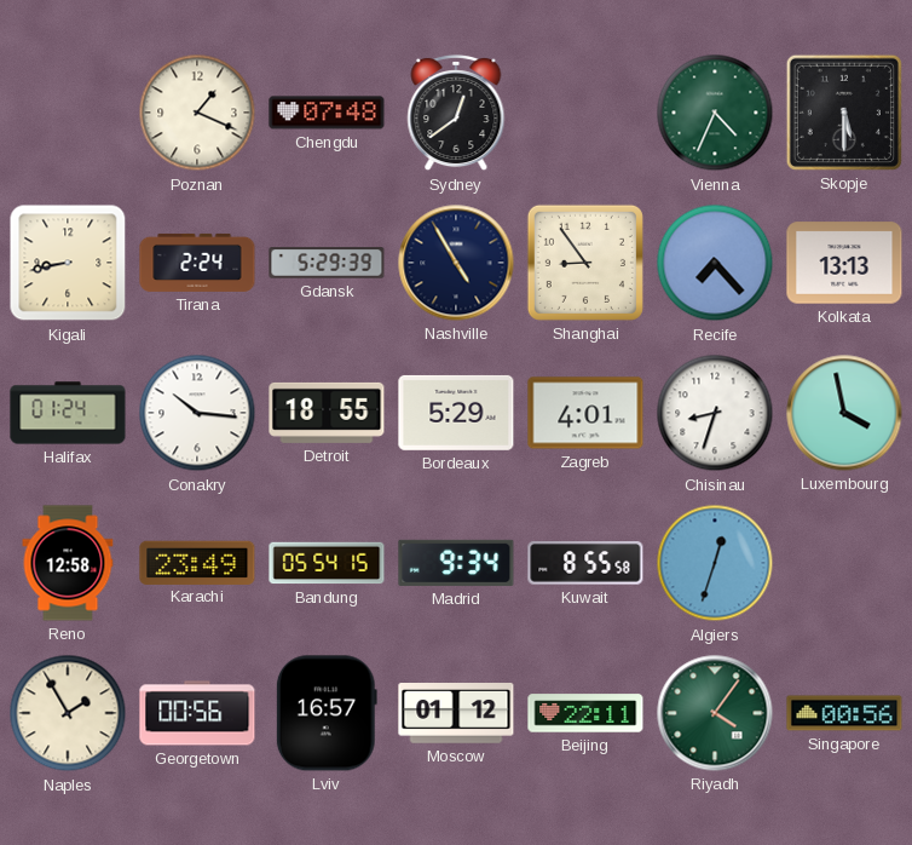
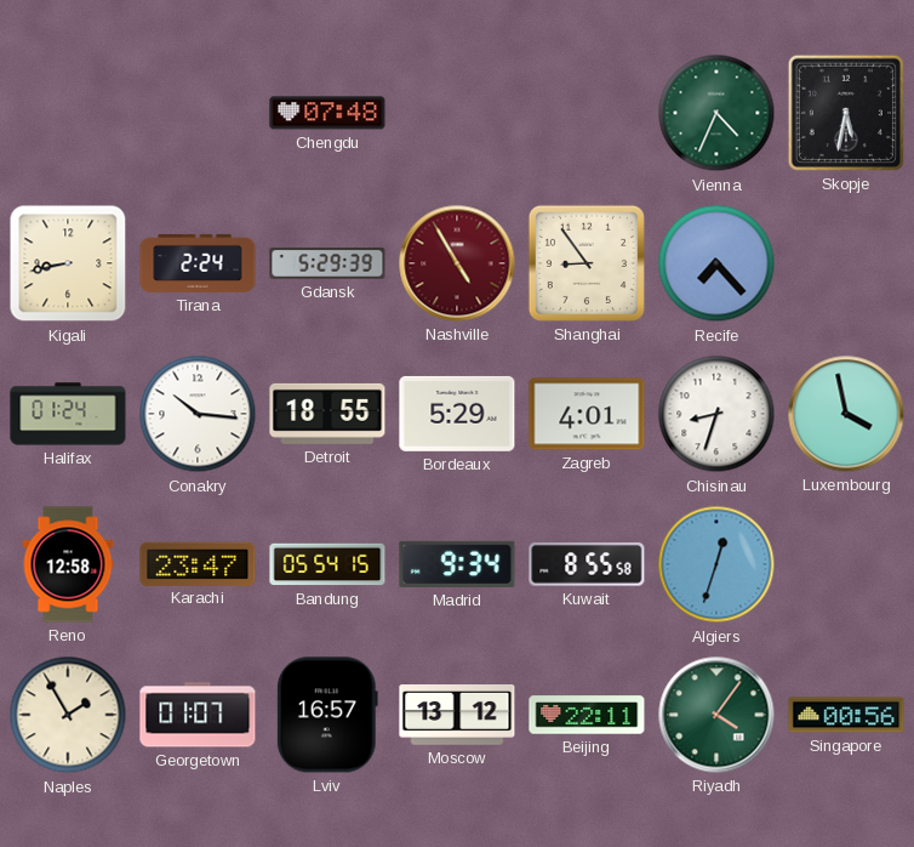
Poznan: 1:19 -> none (197, 113)
Sydney: 12:39 -> none (456, 113)
Skopje: 5:30 -> 5:32 (846, 113)
Nashville dial: navy -> burgundy (457, 263)
Kolkata: 13:13 -> none (844, 263)
Karachi: 23:49 -> 23:47 (198, 563)
Georgetown: 00:56 -> 01:07 (198, 715)
Moscow: 01:12 -> 13:12 (457, 715)
